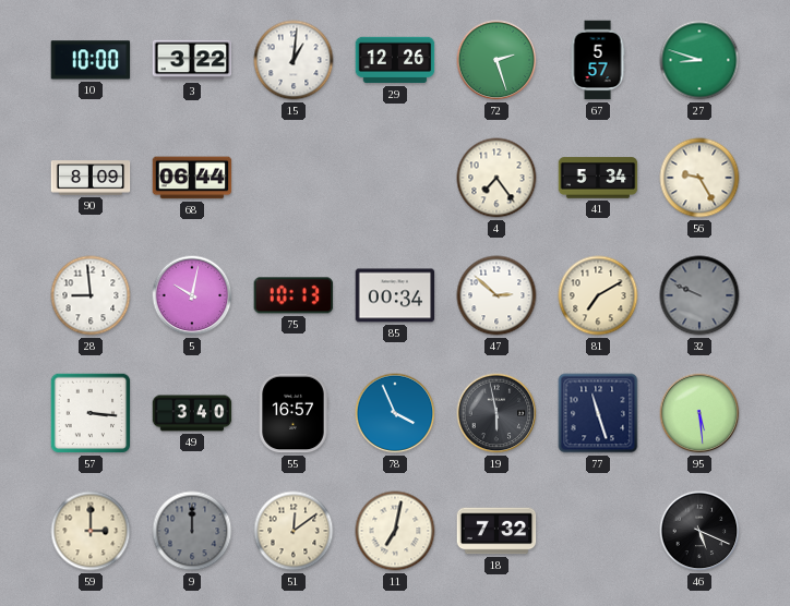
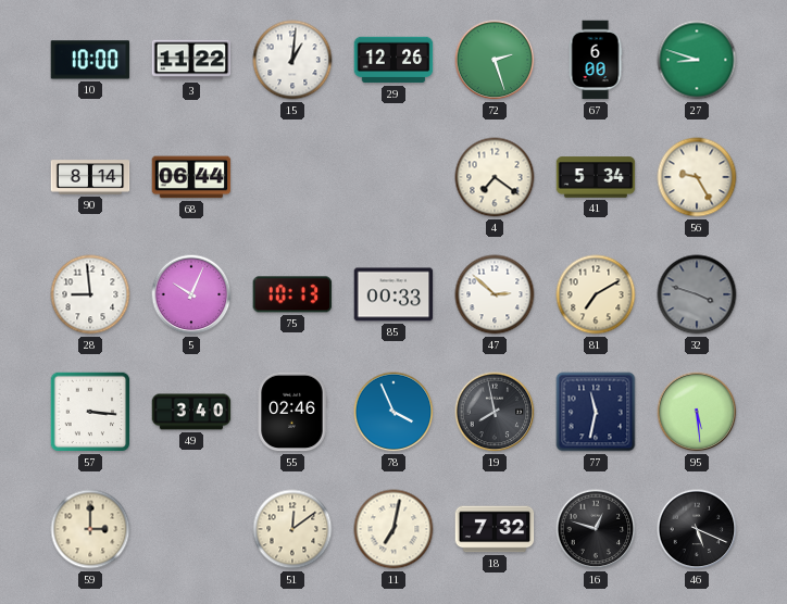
3: 3:22 -> 11:22 (191, 60)
67: 5:57 -> 6:00 (596, 60)
90: 8:09 -> 8:14 (90, 177)
4: 7:24 -> 7:21 (495, 177)
5: 10:02 -> 10:04 (191, 294)
85: 00:34 -> 00:33 (393, 294)
32: 9:49 -> 3:48 (697, 294)
55: 16:57 -> 02:46 (292, 412)
19: 5:58 -> 7:58 (495, 412)
77: 11:27 -> 11:32 (596, 412)
9: 12:00 -> none (192, 531)
16: none -> 12:48 (596, 529)
